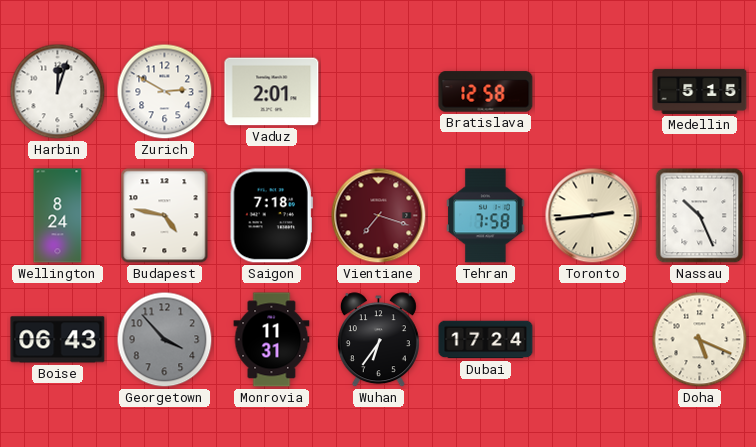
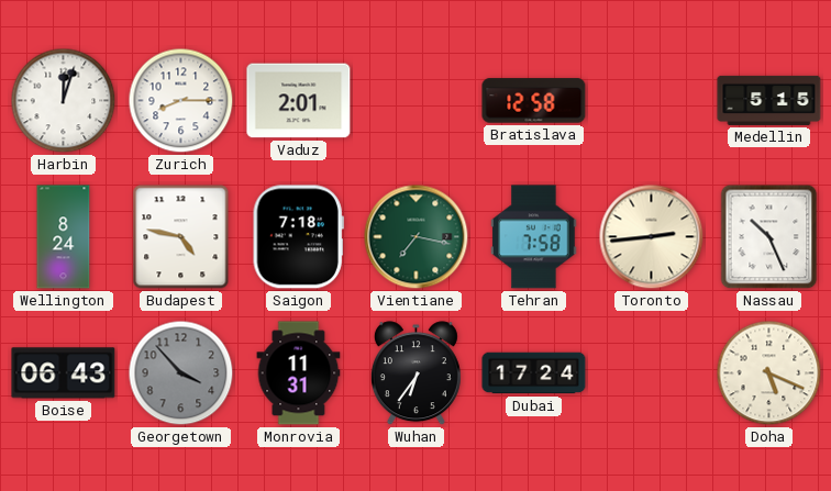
Zurich: 2:50 -> 8:15 (181, 101)
Vientiane: 7:18 -> 7:17 (417, 237)
Vientiane dial: burgundy -> green (417, 237)
